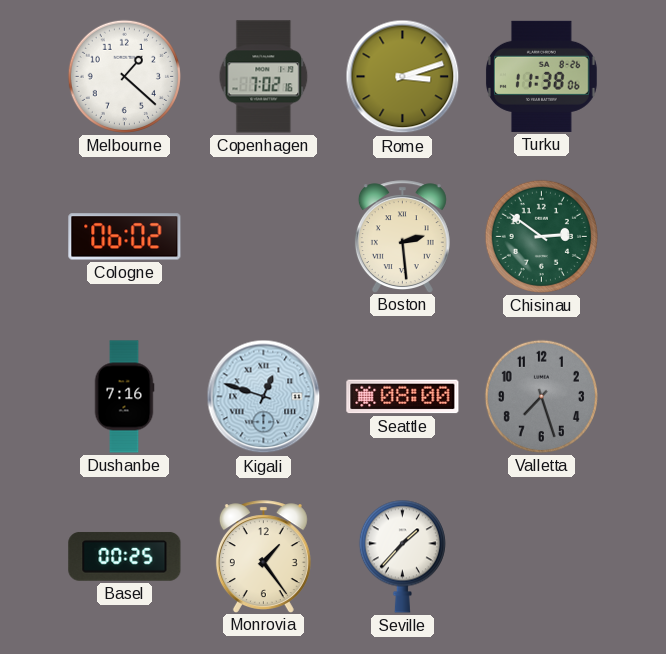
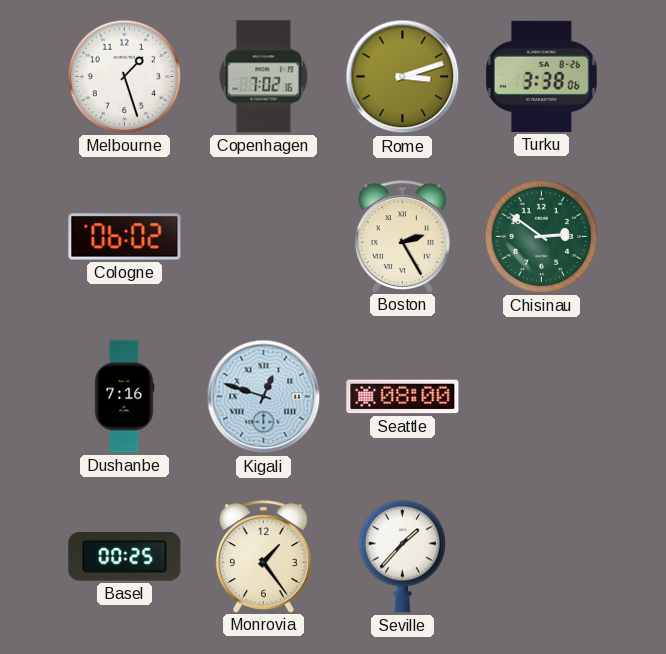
Melbourne: 1:22 -> 1:27 (124, 76)
Turku: 11:38 -> 3:38 (541, 76)
Boston: 2:29 -> 2:25 (402, 236)
Valletta: 7:27 -> none (541, 396)
